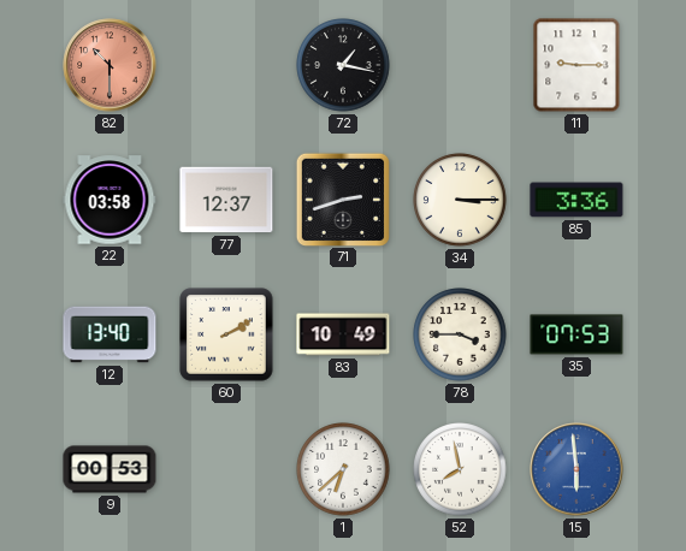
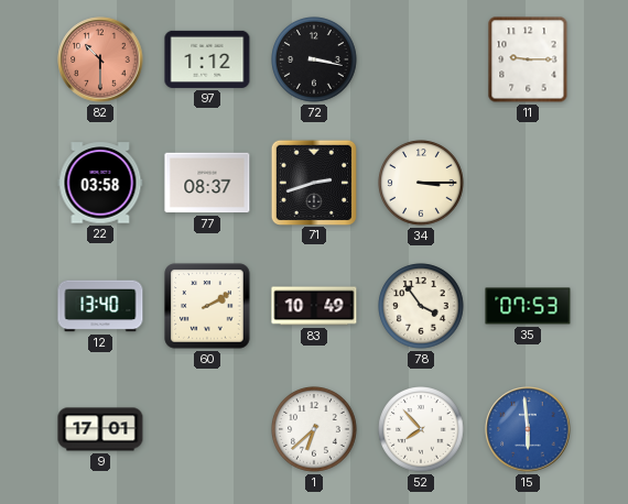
97: none -> 1:12 (207, 59)
72: 1:17 -> 3:17 (314, 59)
77: 12:37 -> 08:37 (207, 183)
85: 3:36 -> none (576, 200)
78: 3:45 -> 3:54 (421, 306)
9: 00:53 -> 17:01 (100, 429)
52: 7:58 -> 7:53 (421, 429)
